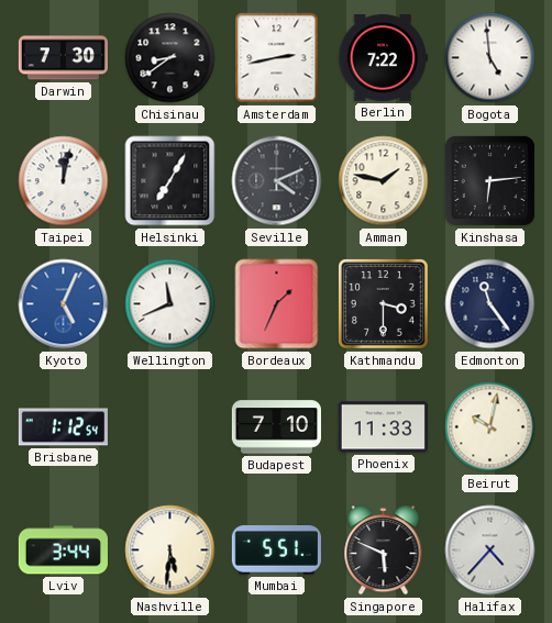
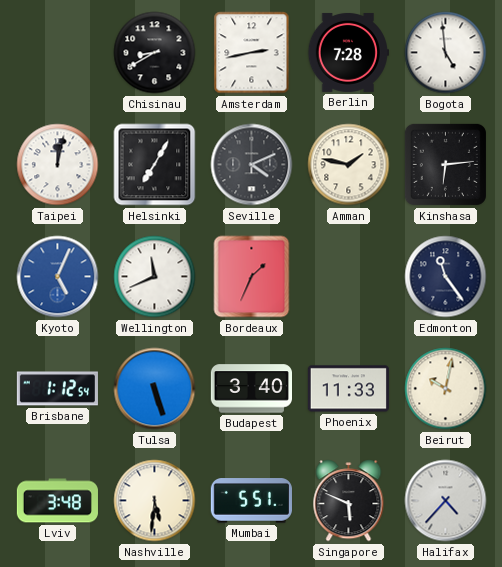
Darwin: 7:30 -> none (63, 58)
Chisinau: 8:39 -> 8:40 (155, 53)
Berlin: 7:22 -> 7:28 (348, 52)
Kathmandu: 3:30 -> none (384, 304)
Tulsa: none -> 5:27 (155, 389)
Budapest: 7:10 -> 3:40 (251, 389)
Lviv: 3:44 -> 3:48 (57, 501)
